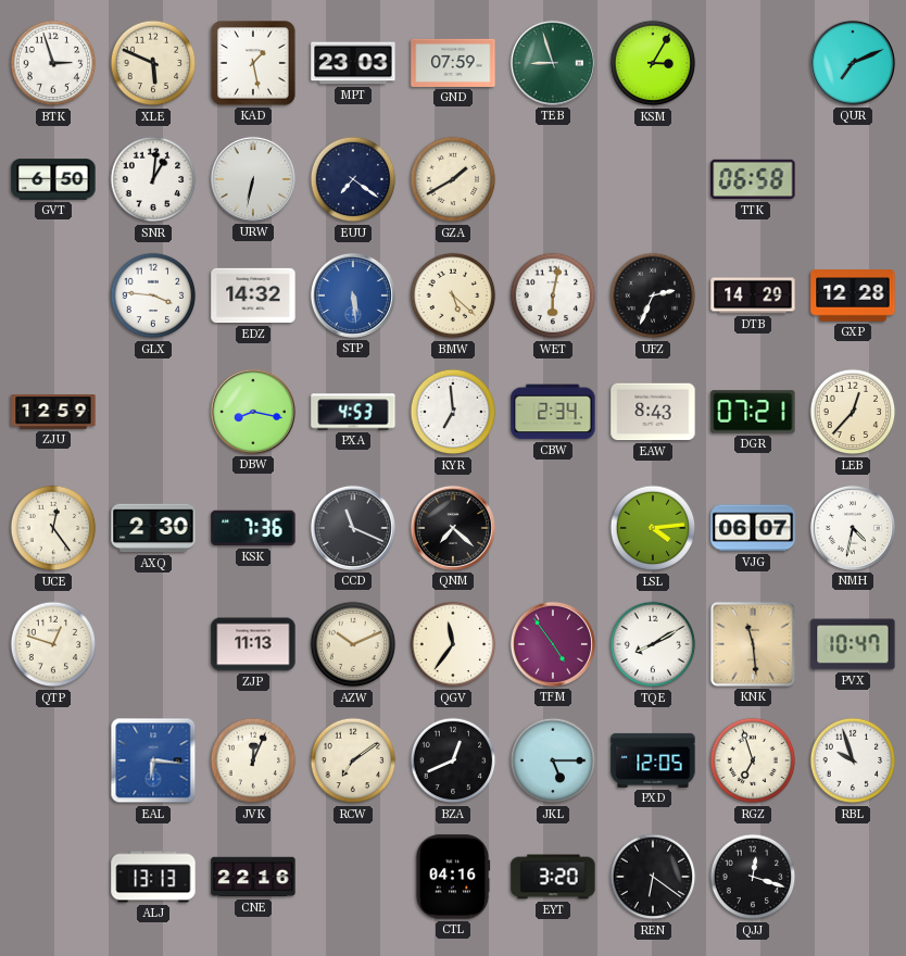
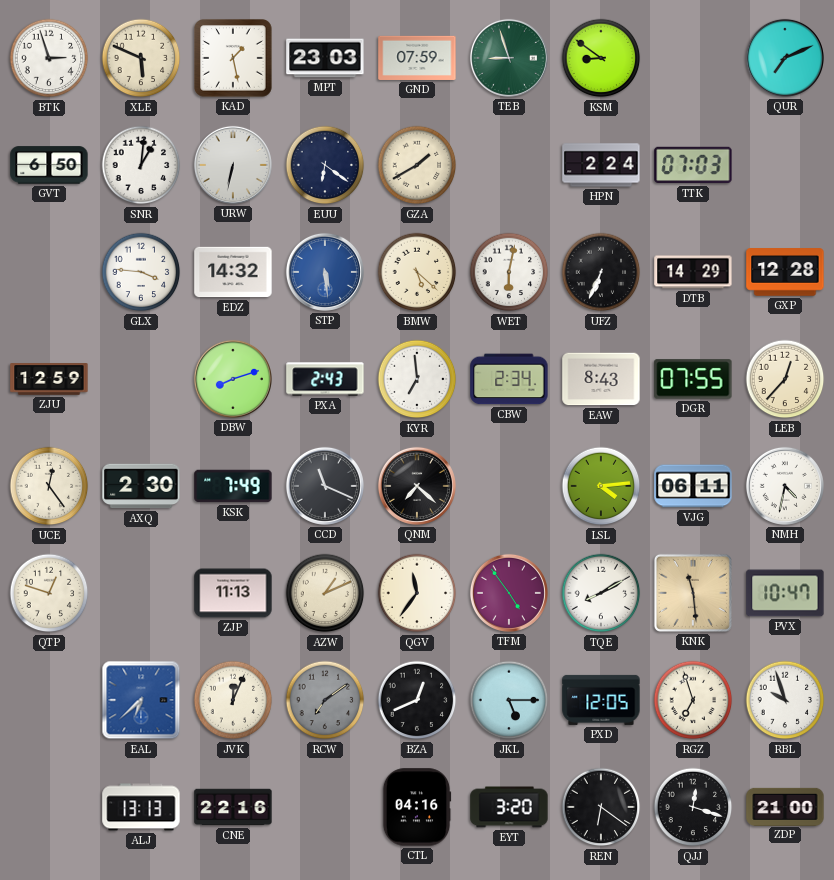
KSM: 3:05 -> 8:51 (601, 58)
EUU: 7:21 -> 6:21 (325, 165)
HPN: none -> 2:24 (601, 165)
TTK: 06:58 -> 07:03 (693, 165)
UFZ: 2:34 -> 6:34 (601, 272)
DBW: 8:17 -> 8:12 (233, 379)
PXA: 4:53 -> 2:43 (325, 379)
DGR: 07:21 -> 07:55 (693, 379)
KSK: 7:36 -> 7:49 (233, 486)
VJG: 06:07 -> 06:11 (693, 486)
AZW: 10:11 -> 1:11 (325, 593)
EAL: 6:16 -> 6:38 (141, 700)
RCW dial: cream -> grey (325, 700)
ZDP: none -> 21:00 (785, 806)
